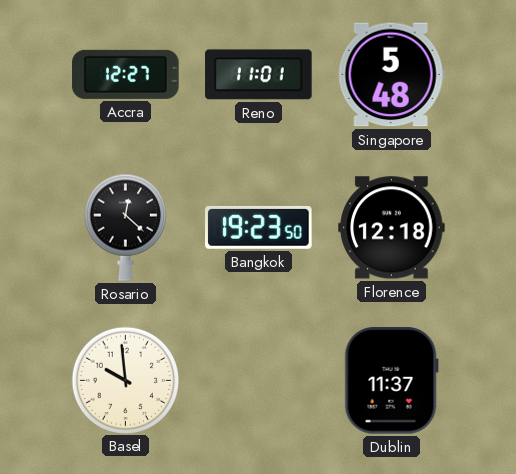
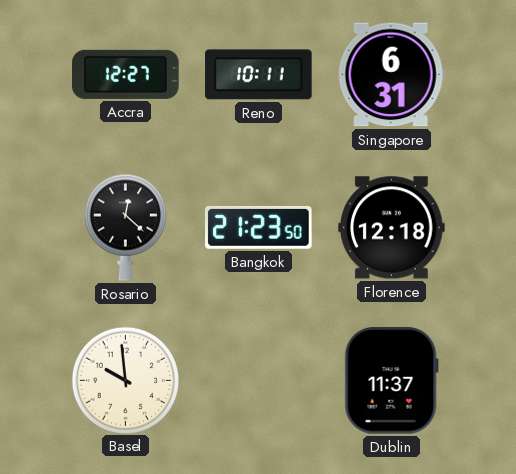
Reno: 11:01 -> 10:11 (259, 75)
Singapore: 5:48 -> 6:31 (391, 75)
Bangkok: 19:23 -> 21:23 (259, 227)
